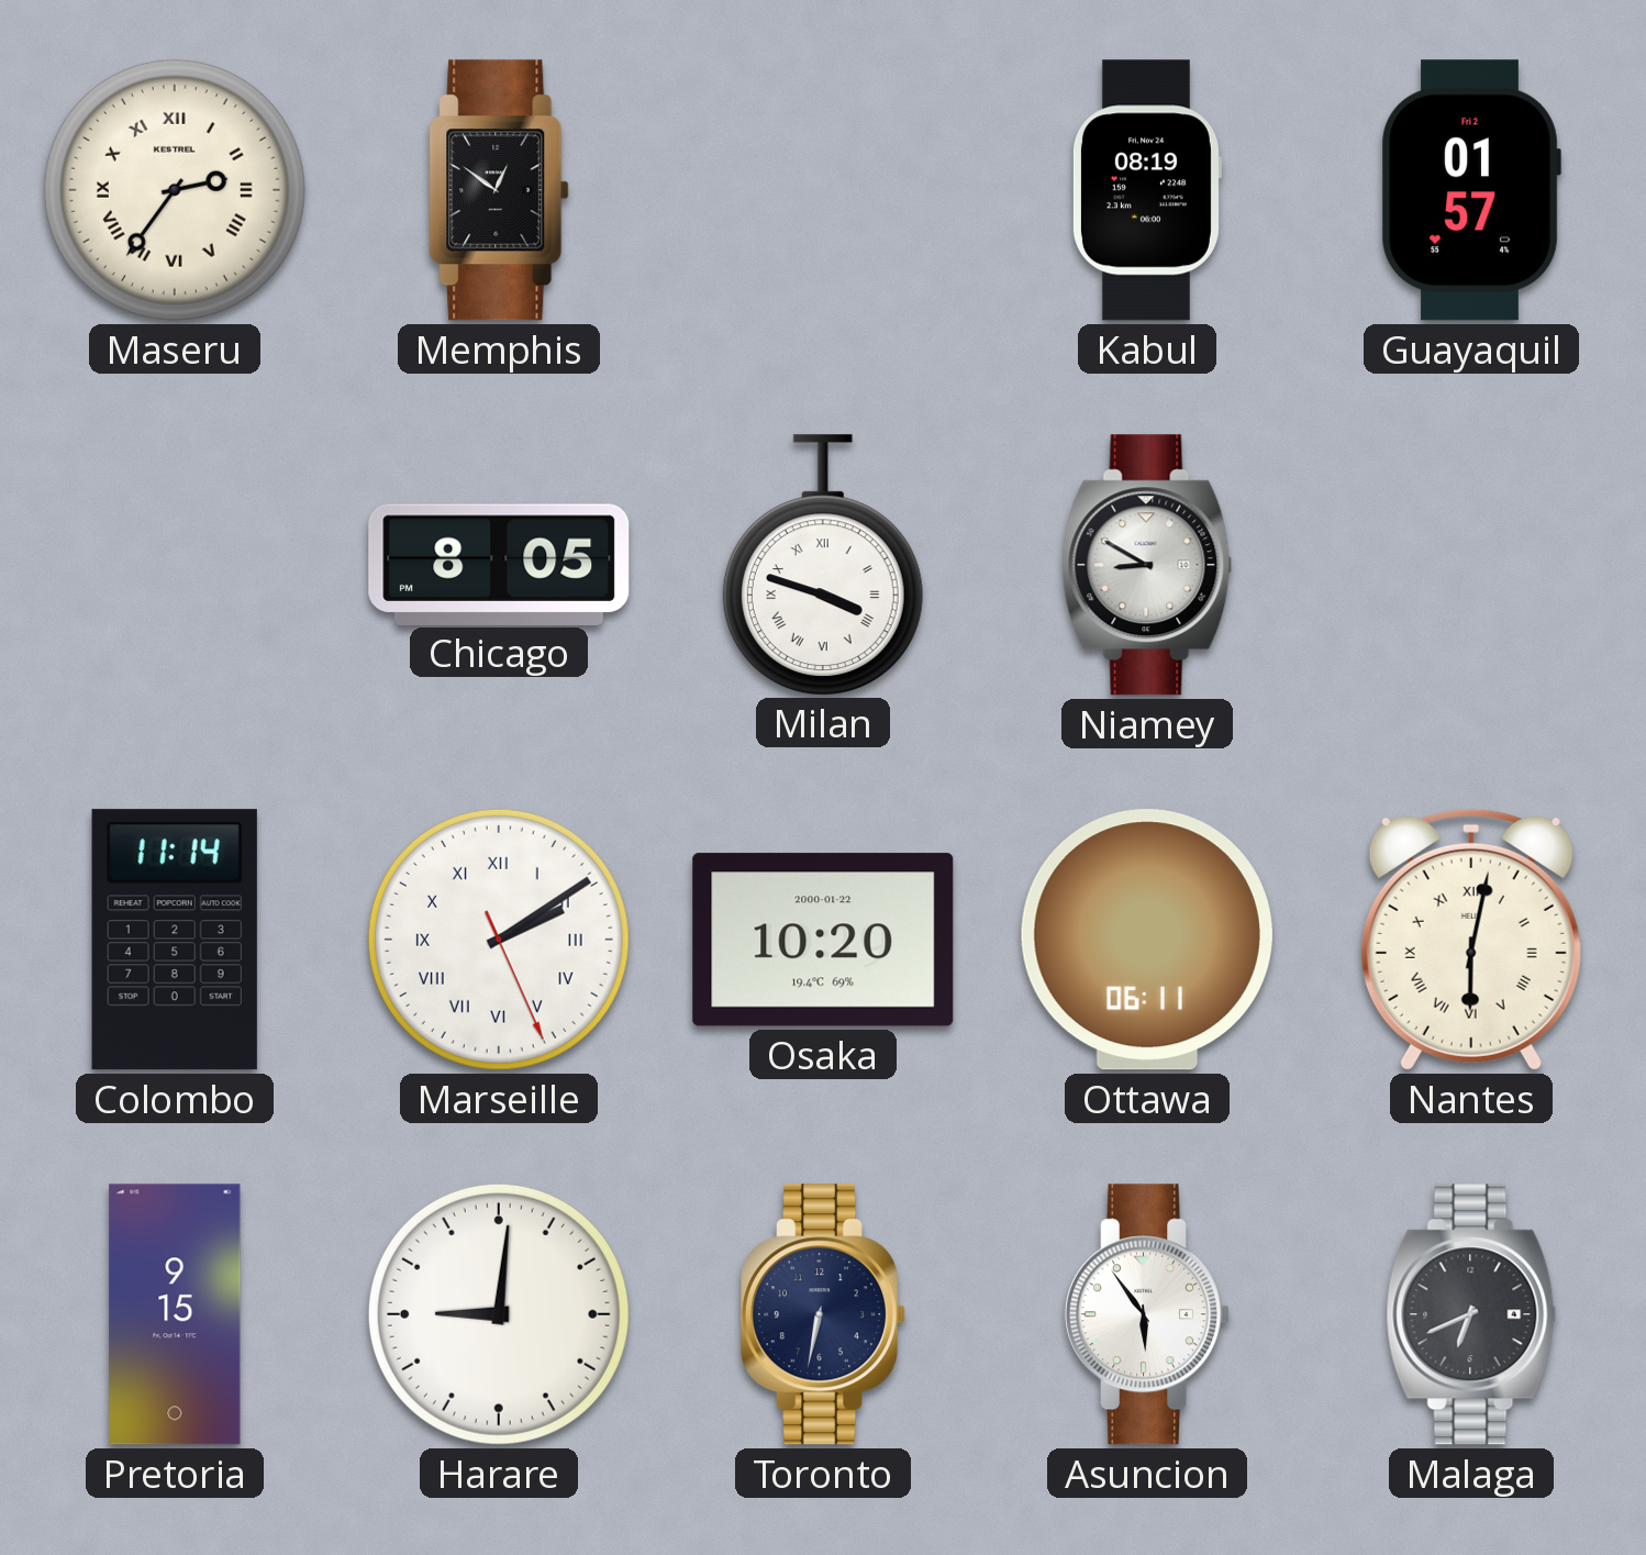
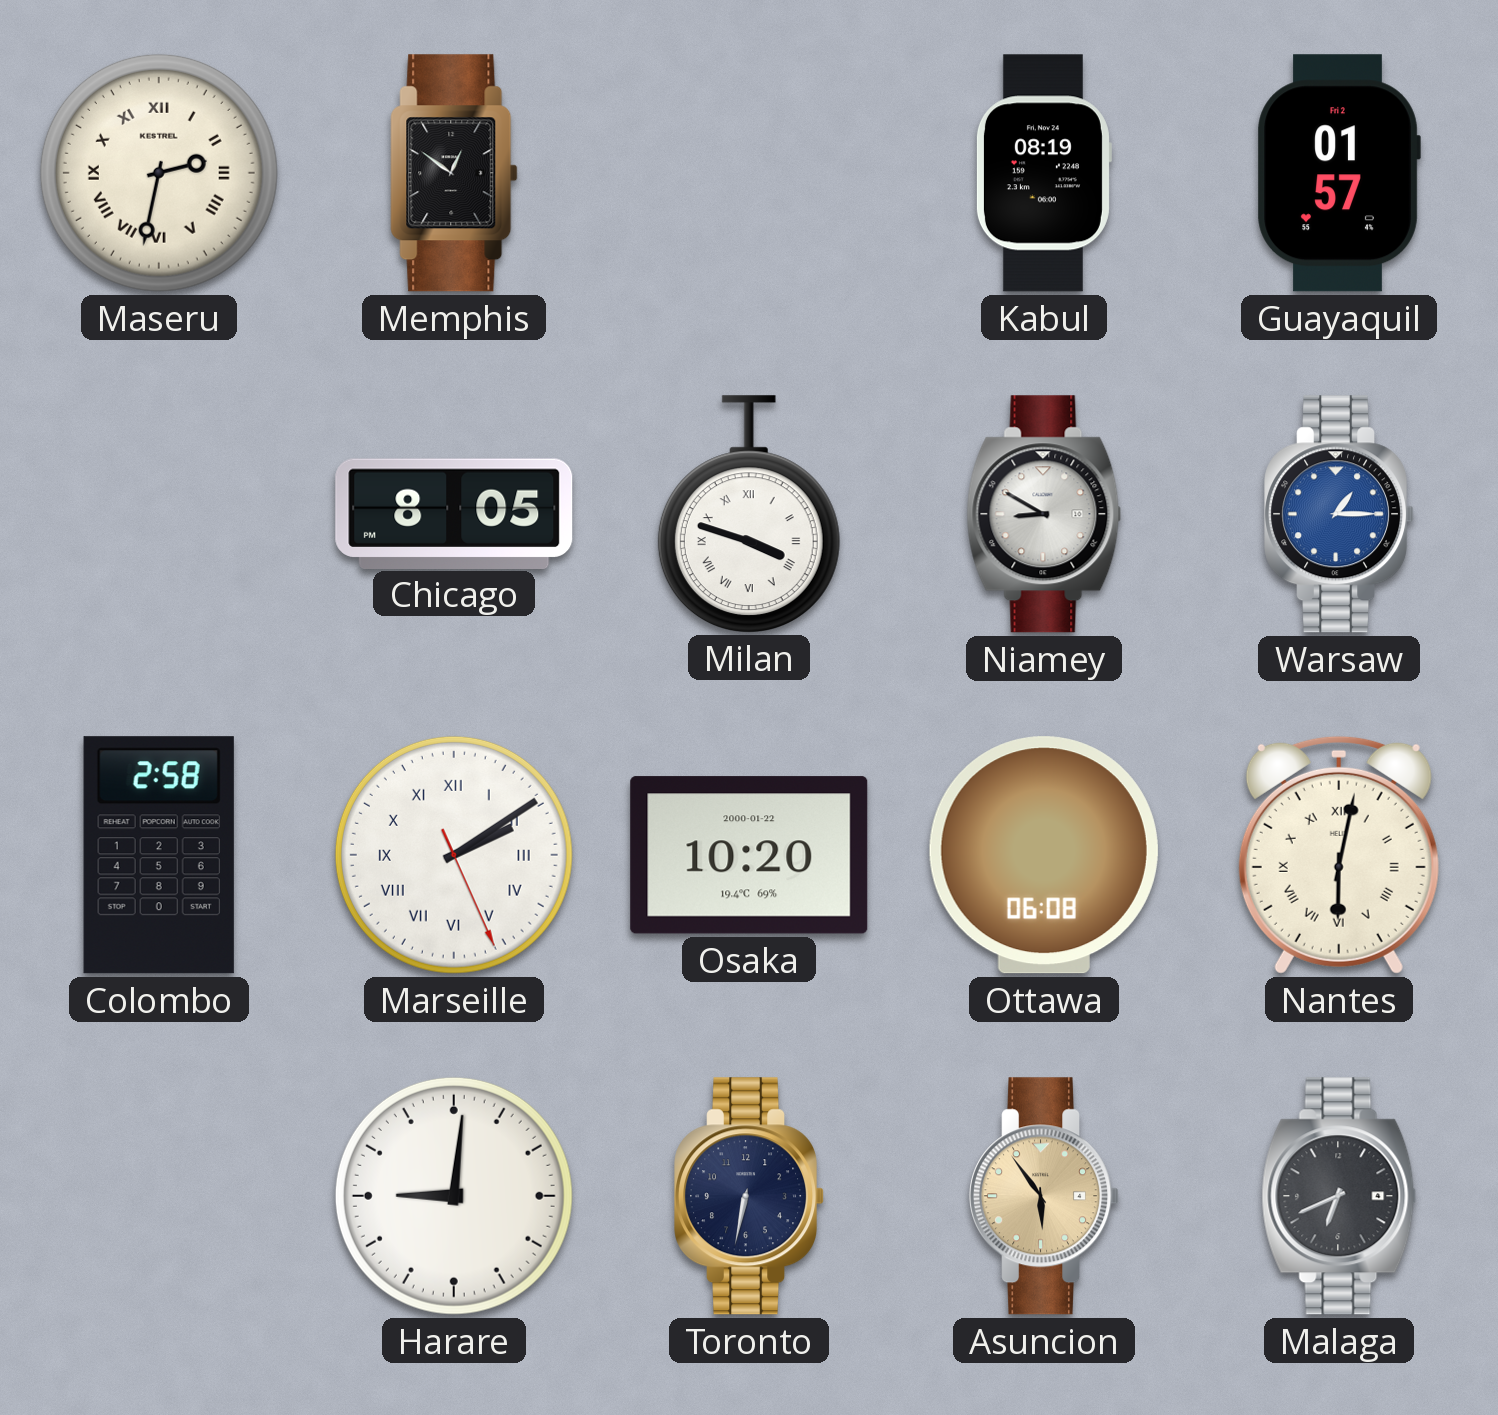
Maseru: 2:36 -> 2:32 (159, 173)
Warsaw: none -> 1:15 (1340, 514)
Colombo: 11:14 -> 2:58 (159, 855)
Ottawa: 06:11 -> 06:08 (1044, 855)
Pretoria: 9:15 -> none (175, 1314)
Asuncion dial: white -> champagne (1045, 1196)
